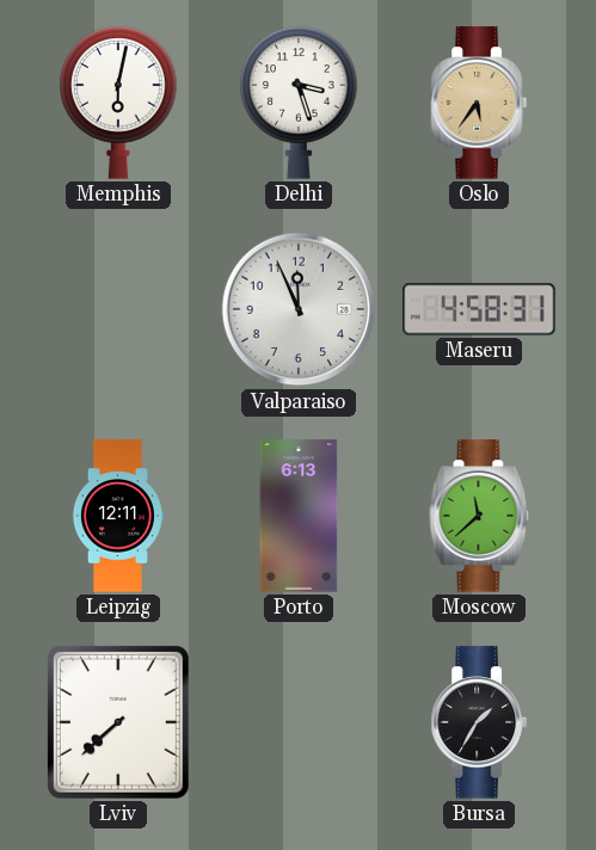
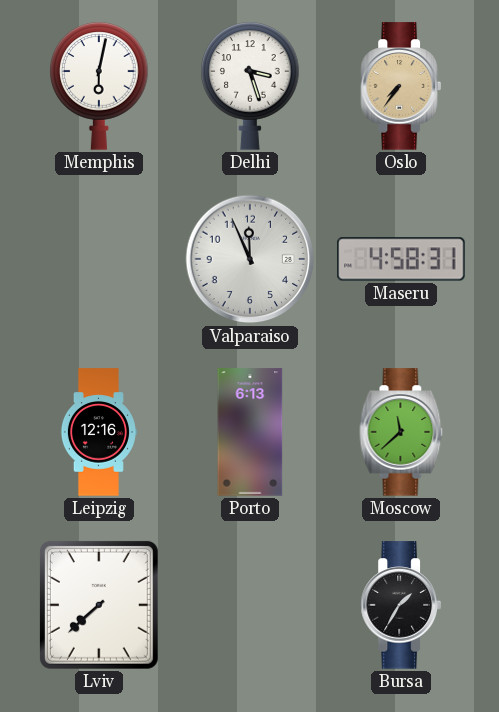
Oslo: 5:36 -> 7:36 (400, 86)
Leipzig: 12:11 -> 12:16 (98, 432)
